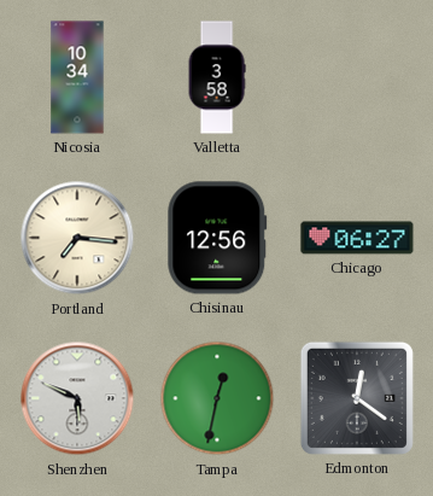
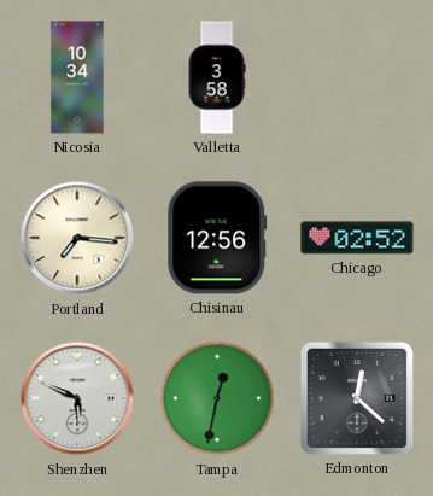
Chicago: 06:27 -> 02:52 (357, 238)
Edmonton: 12:21 -> 12:22 (357, 398)
